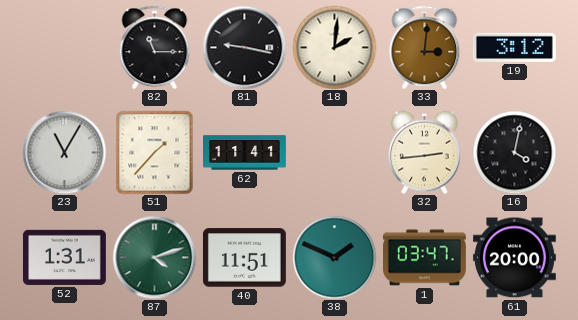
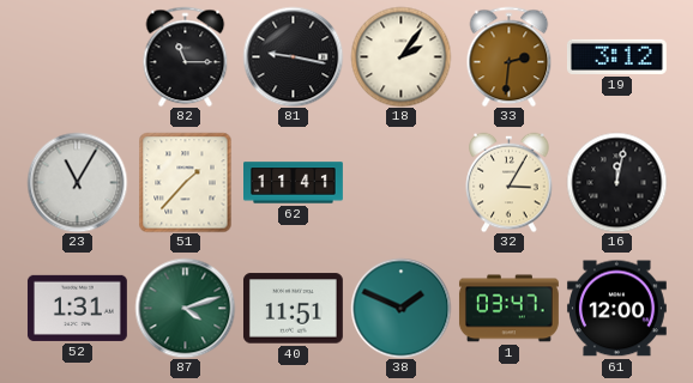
18: 2:01 -> 2:06 (400, 56)
33: 3:01 -> 2:31 (510, 56)
32: 2:44 -> 3:05 (510, 182)
16: 4:02 -> 12:02 (616, 182)
61: 20:00 -> 12:00 (616, 309)
